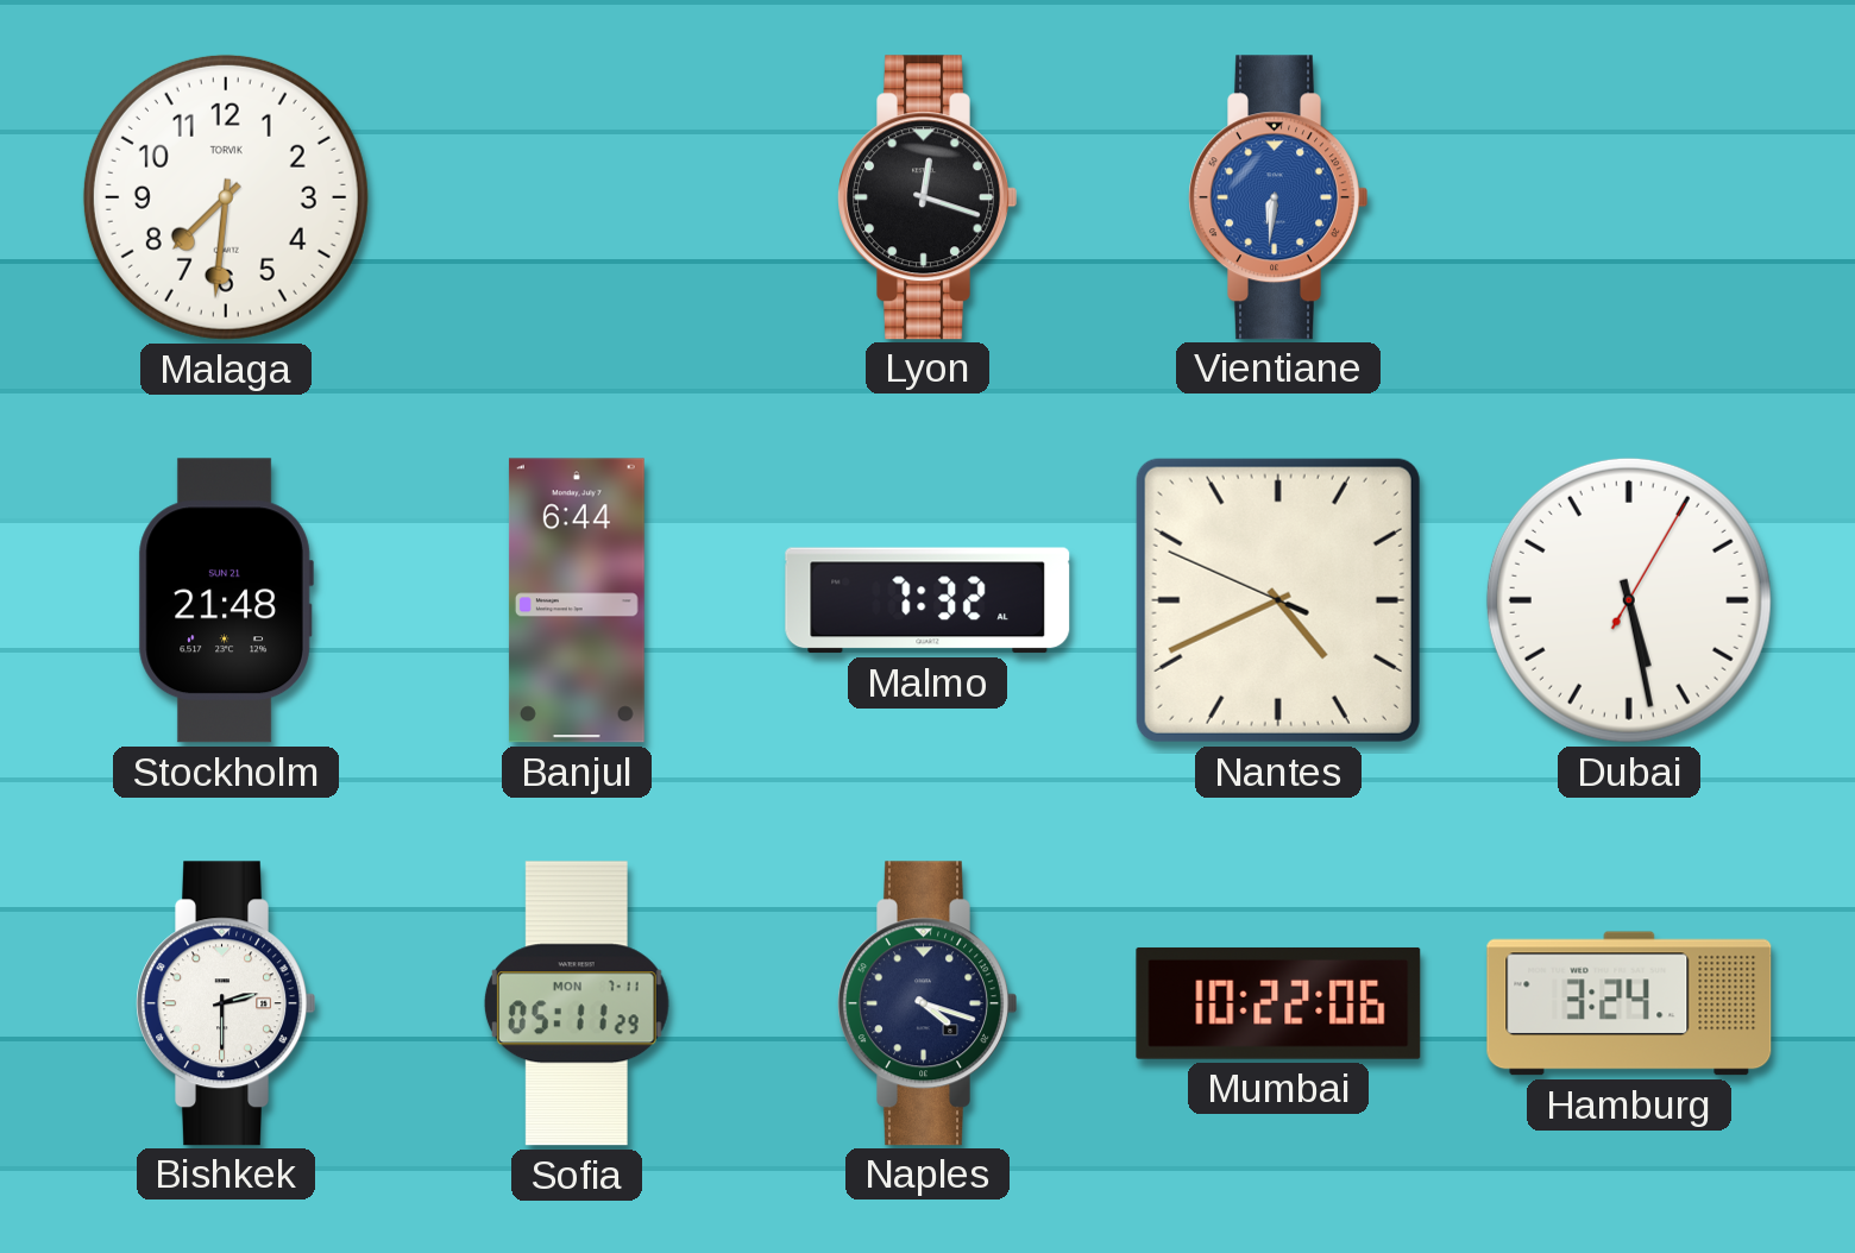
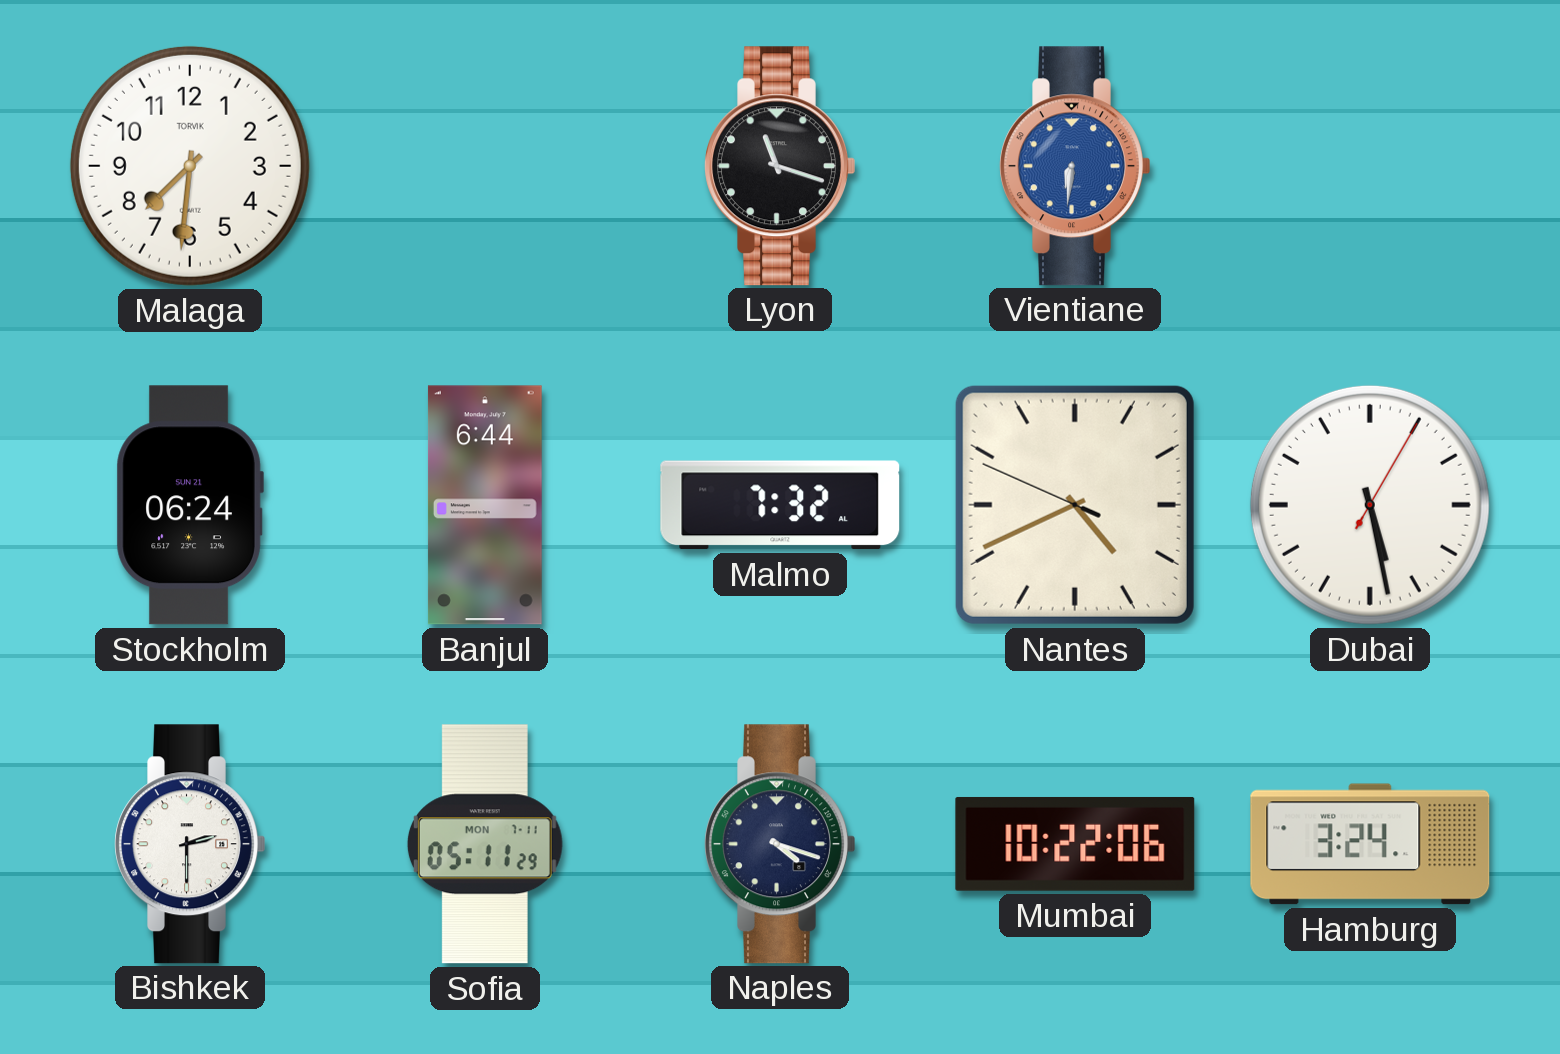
Lyon: 12:18 -> 11:18 (780, 166)
Stockholm: 21:48 -> 06:24 (190, 505)
